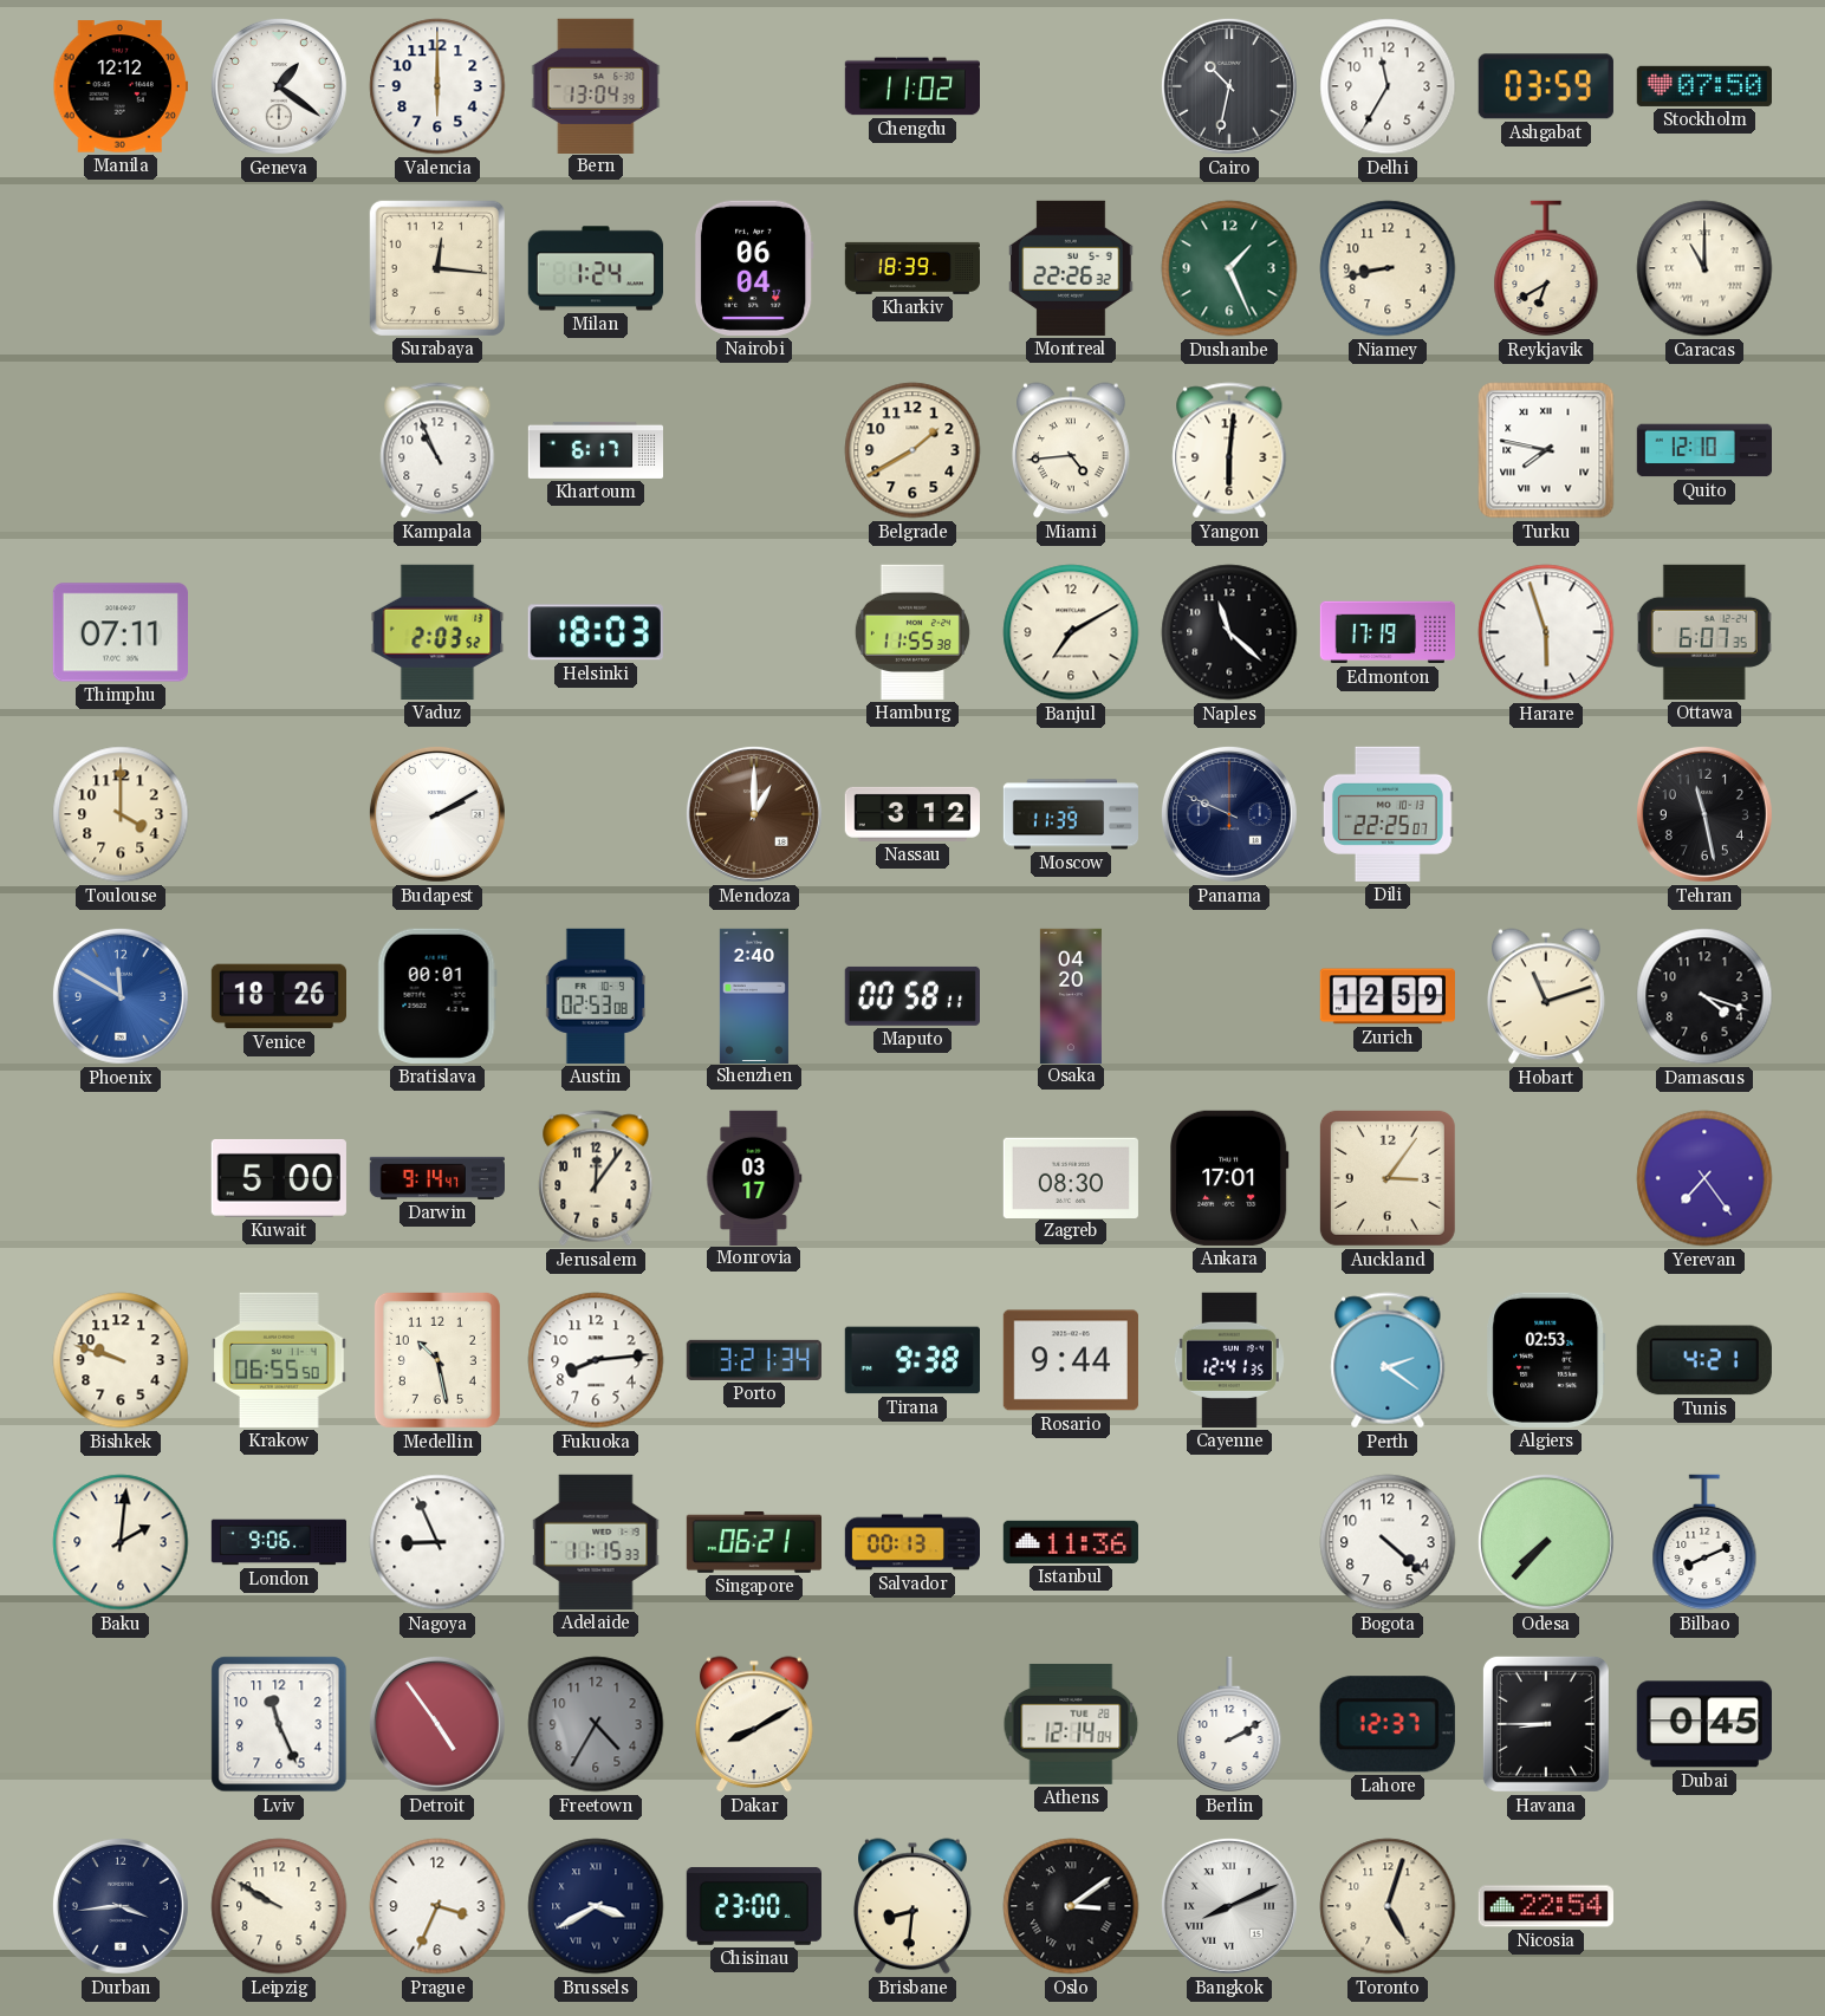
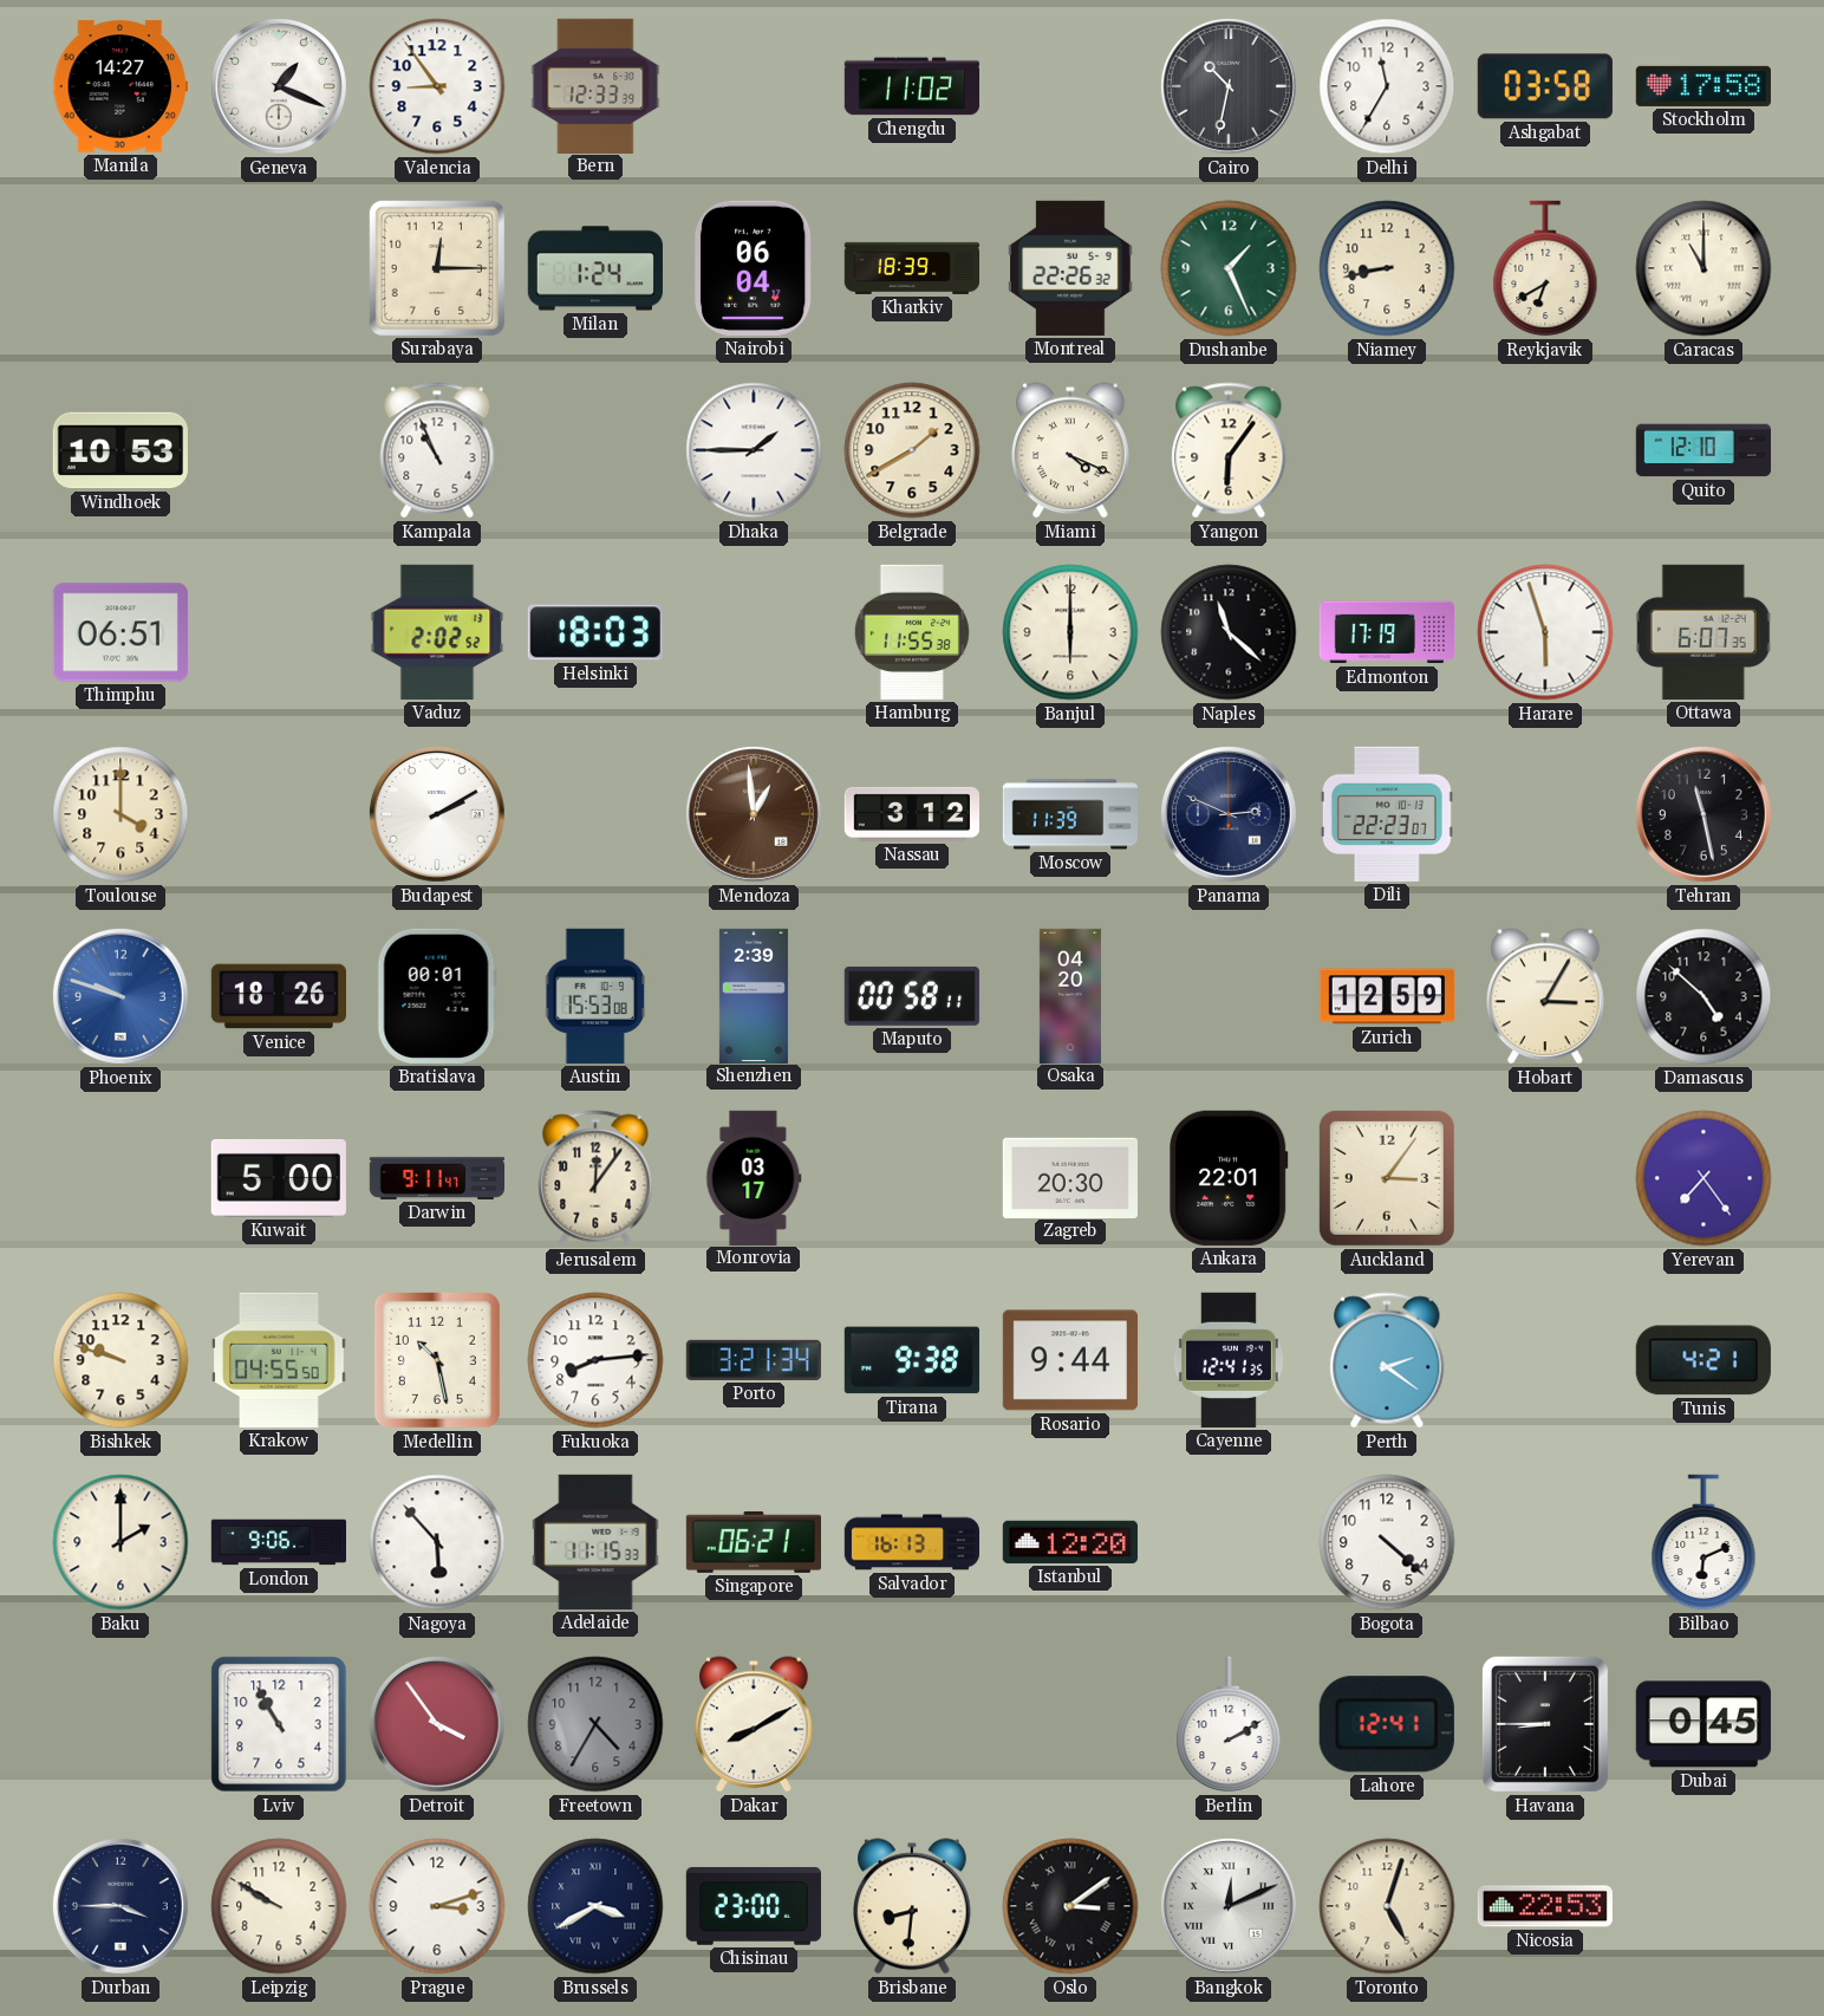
Manila: 12:12 -> 14:27 (120, 86)
Geneva: 1:21 -> 1:19 (279, 86)
Valencia: 6:00 -> 8:54 (437, 86)
Bern: 13:04 -> 12:33 (595, 85)
Ashgabat: 03:59 -> 03:58 (1545, 86)
Stockholm: 07:50 -> 17:58 (1704, 86)
Surabaya: 12:16 -> 12:15 (437, 268)
Windhoek: none -> 10:53 (120, 450)
Khartoum: 6:17 -> none (595, 450)
Dhaka: none -> 1:45 (754, 450)
Miami: 4:44 -> 4:19 (1071, 450)
Yangon: 6:01 -> 6:06 (1229, 450)
Turku: 7:47 -> none (1546, 450)
Thimphu: 07:11 -> 06:51 (120, 632)
Vaduz: 2:03 -> 2:02 (437, 632)
Banjul: 7:10 -> 6:00 (1070, 632)
Mendoza: 1:00 -> 12:59 (754, 814)
Panama: 9:49 -> 2:49 (1229, 814)
Dili: 22:25 -> 22:23 (1387, 814)
Phoenix: 11:50 -> 9:48 (120, 996)
Austin: 02:53 -> 15:53 (594, 996)
Shenzhen: 2:40 -> 2:39 (754, 995)
Hobart: 11:12 -> 3:05 (1546, 996)
Damascus: 4:18 -> 4:52 (1704, 996)
Darwin: 9:14 -> 9:11 (436, 1178)
Zagreb: 08:30 -> 20:30 (1070, 1177)
Ankara: 17:01 -> 22:01 (1229, 1178)
Krakow: 06:55 -> 04:55 (279, 1360)
Algiers: 02:53 -> none (1546, 1360)
Baku: 2:01 -> 2:00 (120, 1542)
Nagoya: 8:56 -> 5:53 (437, 1542)
Salvador: 00:13 -> 16:13 (911, 1542)
Istanbul: 11:36 -> 12:20 (1070, 1542)
Odesa: 7:37 -> none (1546, 1542)
Bilbao: 8:11 -> 6:11 (1704, 1542)
Lviv: 11:26 -> 10:55 (279, 1724)
Detroit: 4:54 -> 3:54 (437, 1724)
Athens: 12:14 -> none (1071, 1724)
Lahore: 12:37 -> 12:41 (1387, 1724)
Durban: 3:44 -> 3:45 (120, 1906)
Prague: 3:34 -> 3:12 (437, 1906)
Bangkok: 8:11 -> 12:11 (1229, 1906)
Nicosia: 22:54 -> 22:53 (1545, 1906)
